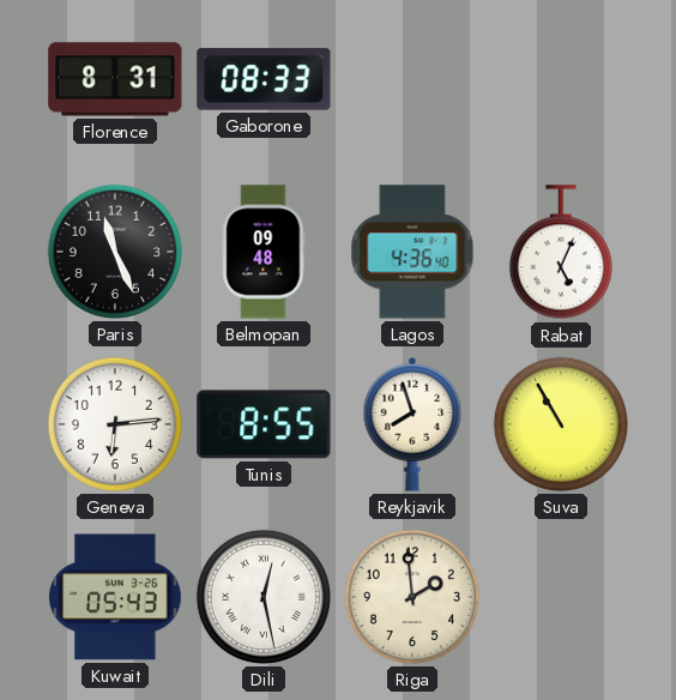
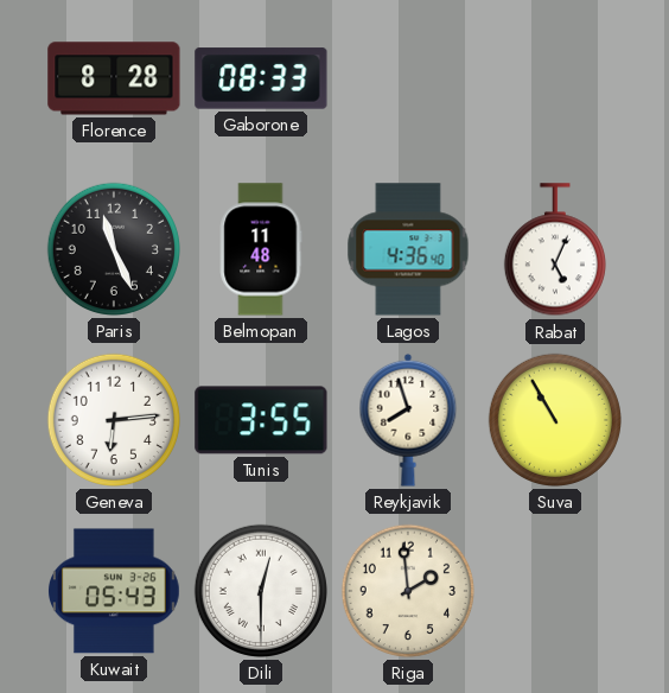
Florence: 8:31 -> 8:28 (114, 78)
Belmopan: 09:48 -> 11:48 (261, 249)
Tunis: 8:55 -> 3:55 (261, 420)
Dili: 12:28 -> 12:30 (261, 591)
